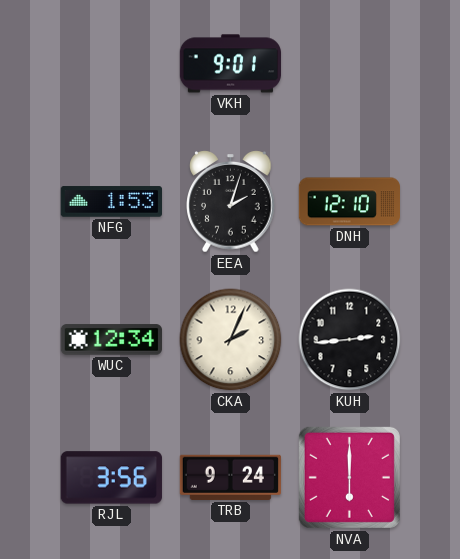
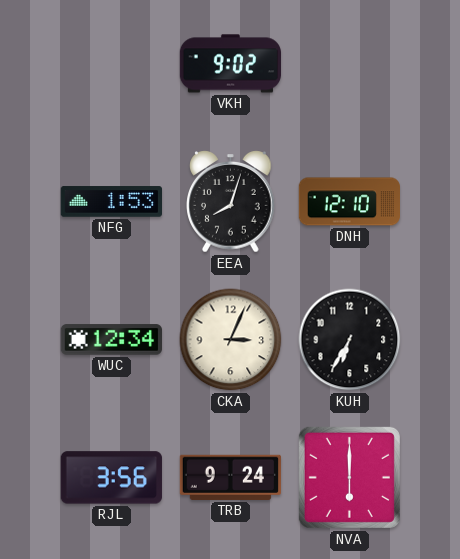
VKH: 9:01 -> 9:02 (230, 64)
EEA: 2:03 -> 8:03 (231, 202)
CKA: 2:04 -> 3:04 (231, 340)
KUH: 2:44 -> 6:35 (350, 340)
